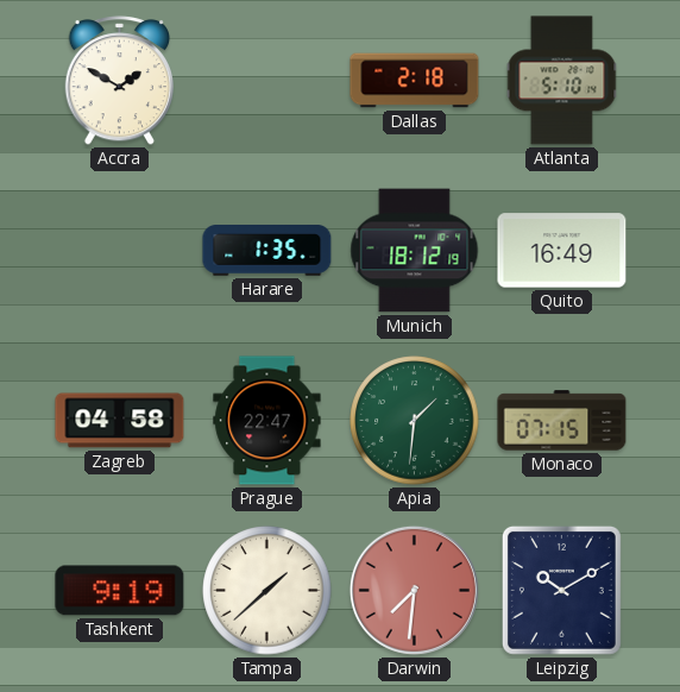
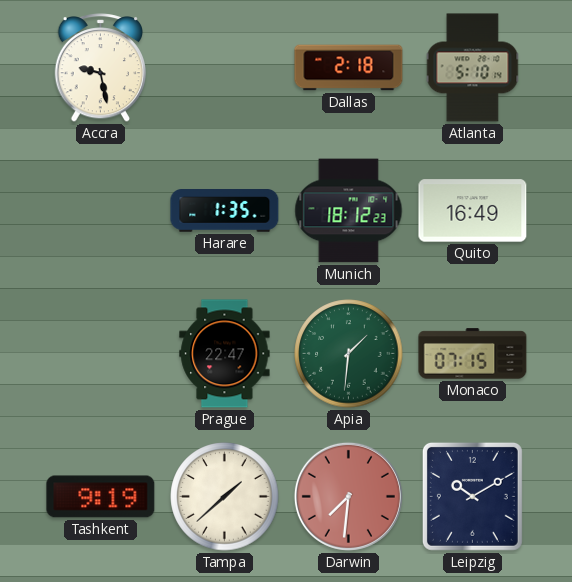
Accra: 1:50 -> 9:28 (100, 68)
Munich: 18:12:19 -> 18:12:23 (349, 211)
Zagreb: 04:58 -> none (120, 421)
